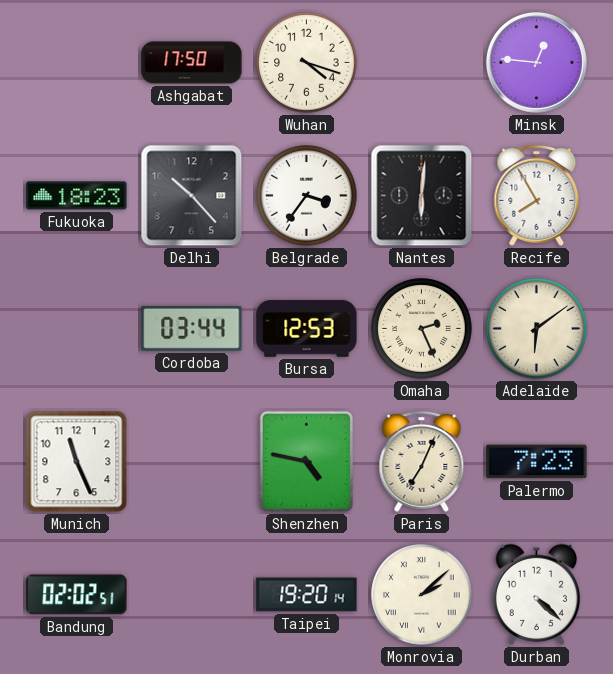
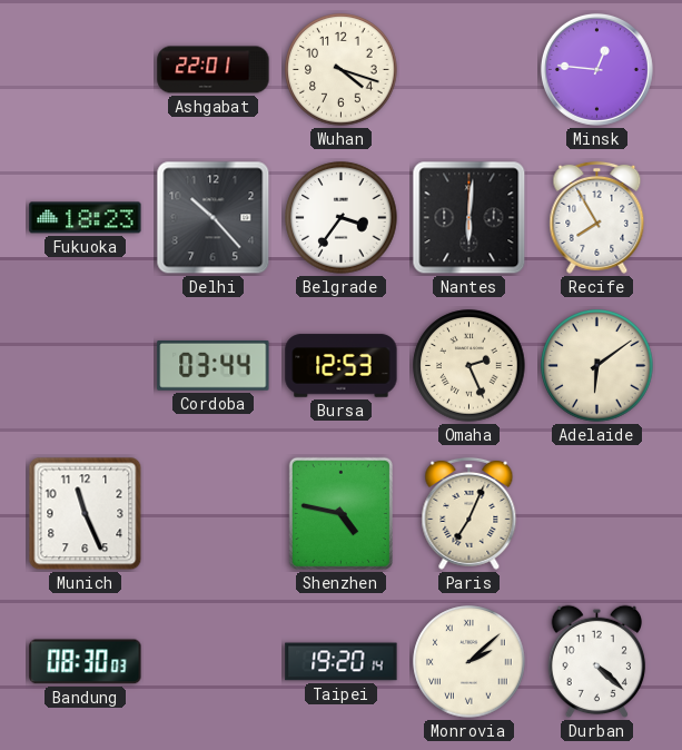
Ashgabat: 17:50 -> 22:01 (214, 70)
Palermo: 7:23 -> none (537, 462)
Bandung: 02:02 -> 08:30 (86, 662)
